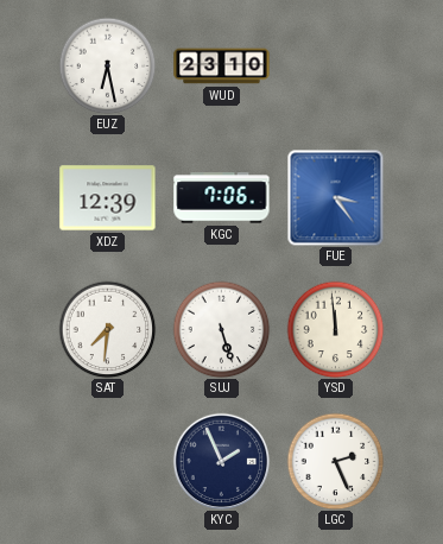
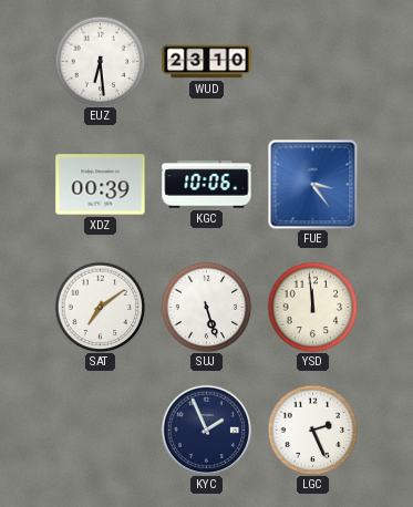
EUZ: 6:28 -> 6:29 (100, 61)
XDZ: 12:39 -> 00:39 (101, 185)
KGC: 7:06 -> 10:06 (207, 185)
SAT: 7:31 -> 7:09 (100, 307)
